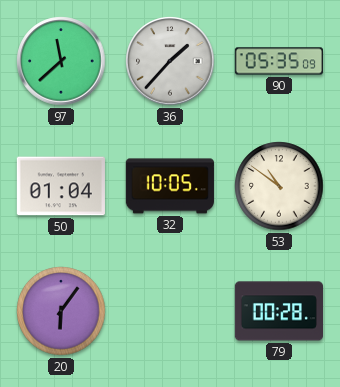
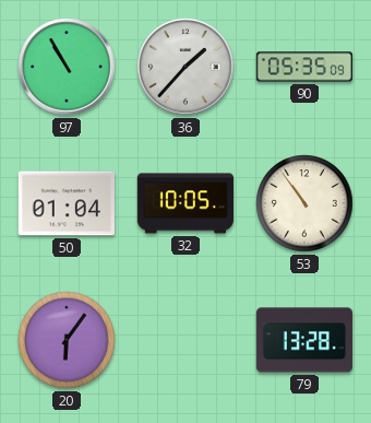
97: 11:38 -> 10:55 (67, 67)
53: 10:51 -> 10:54 (304, 203)
79: 00:28 -> 13:28 (303, 340)
